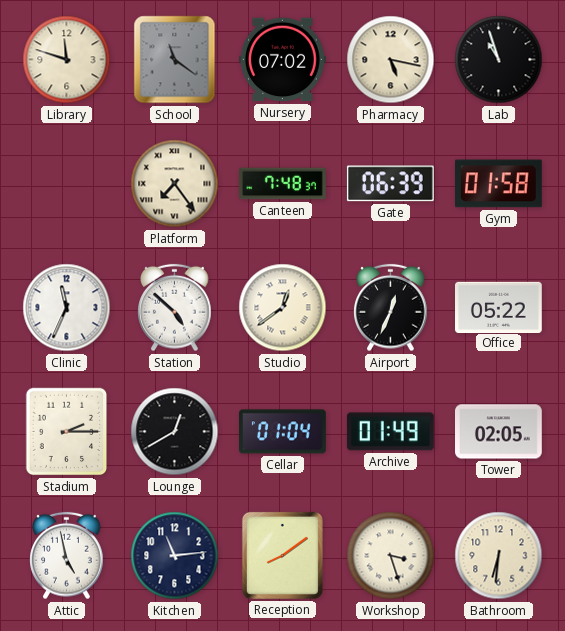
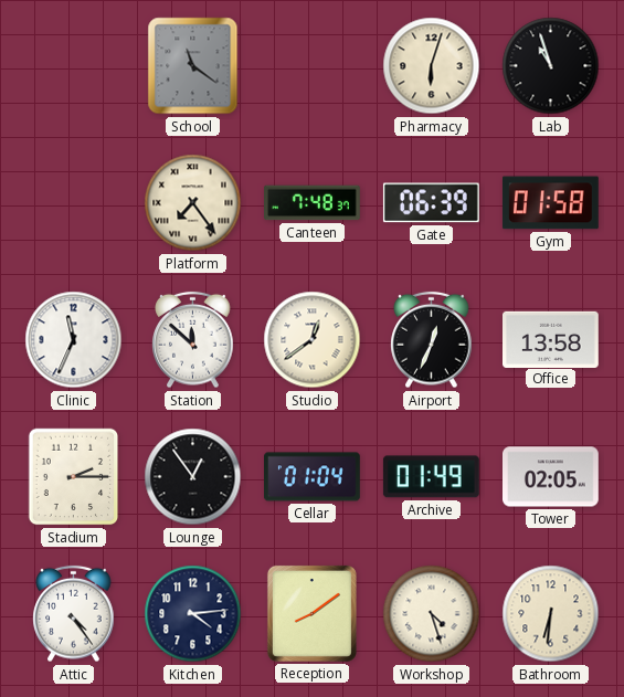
Library: 11:48 -> none (67, 60)
Nursery: 07:02 -> none (283, 60)
Pharmacy: 5:17 -> 6:03 (432, 66)
Station: 4:52 -> 11:52 (193, 340)
Office: 05:22 -> 13:58 (551, 339)
Lounge: 12:40 -> 12:54 (193, 477)
Attic: 4:58 -> 4:24 (74, 614)
Kitchen: 11:14 -> 4:14 (193, 614)
Workshop: 3:27 -> 4:27 (432, 614)
